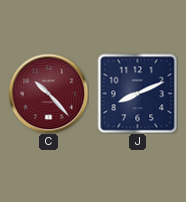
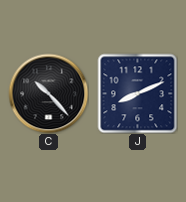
C dial: burgundy -> black (48, 93)
